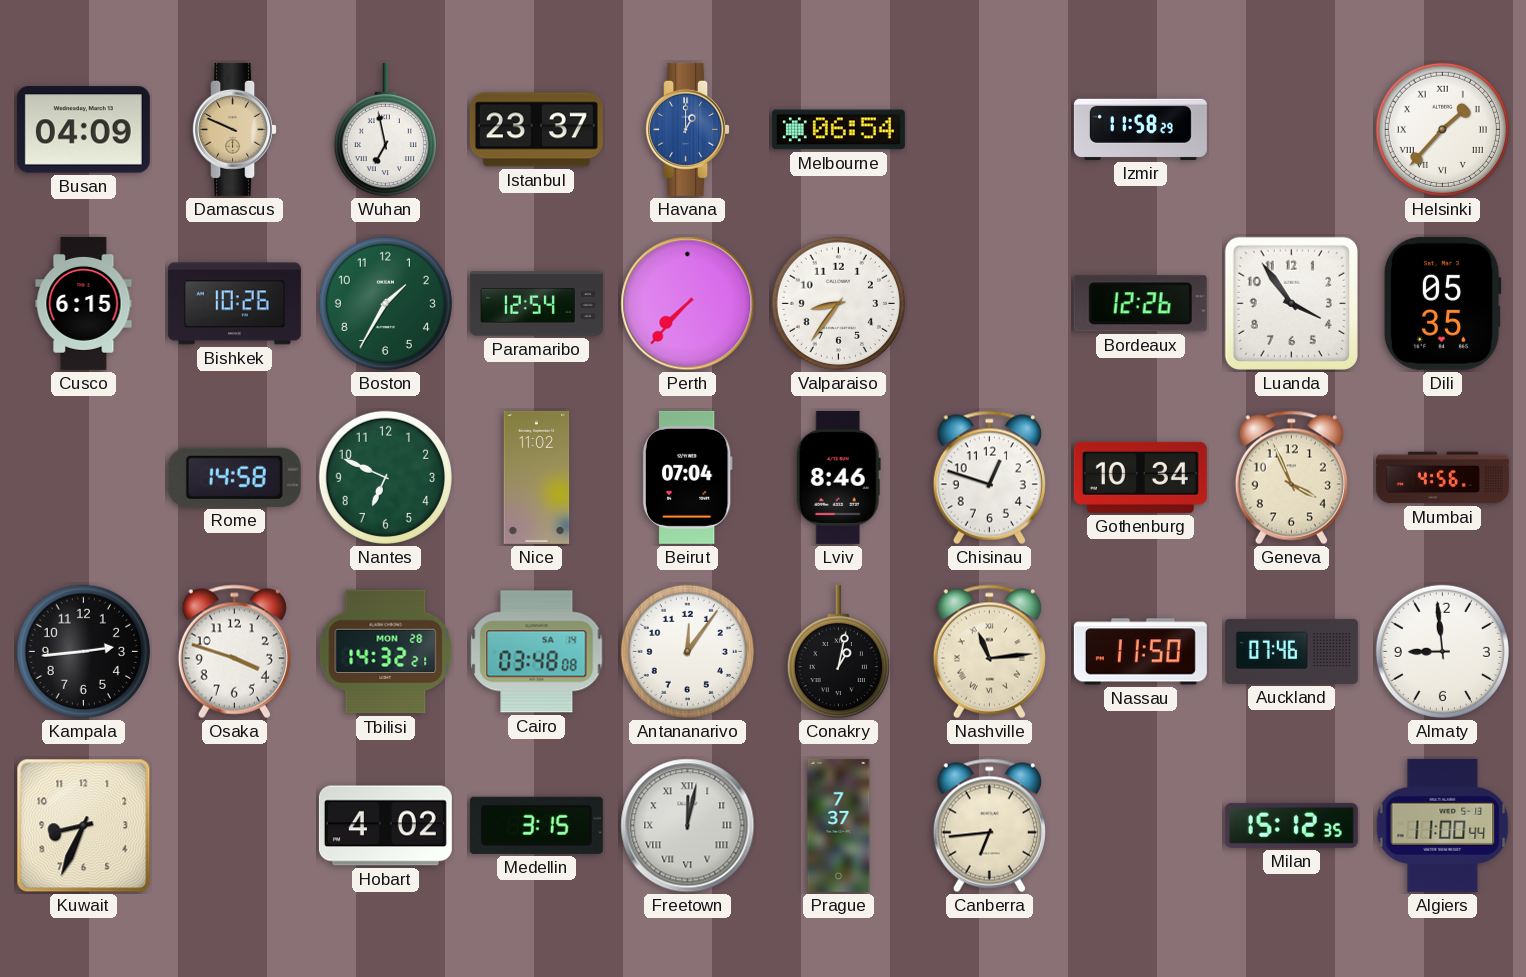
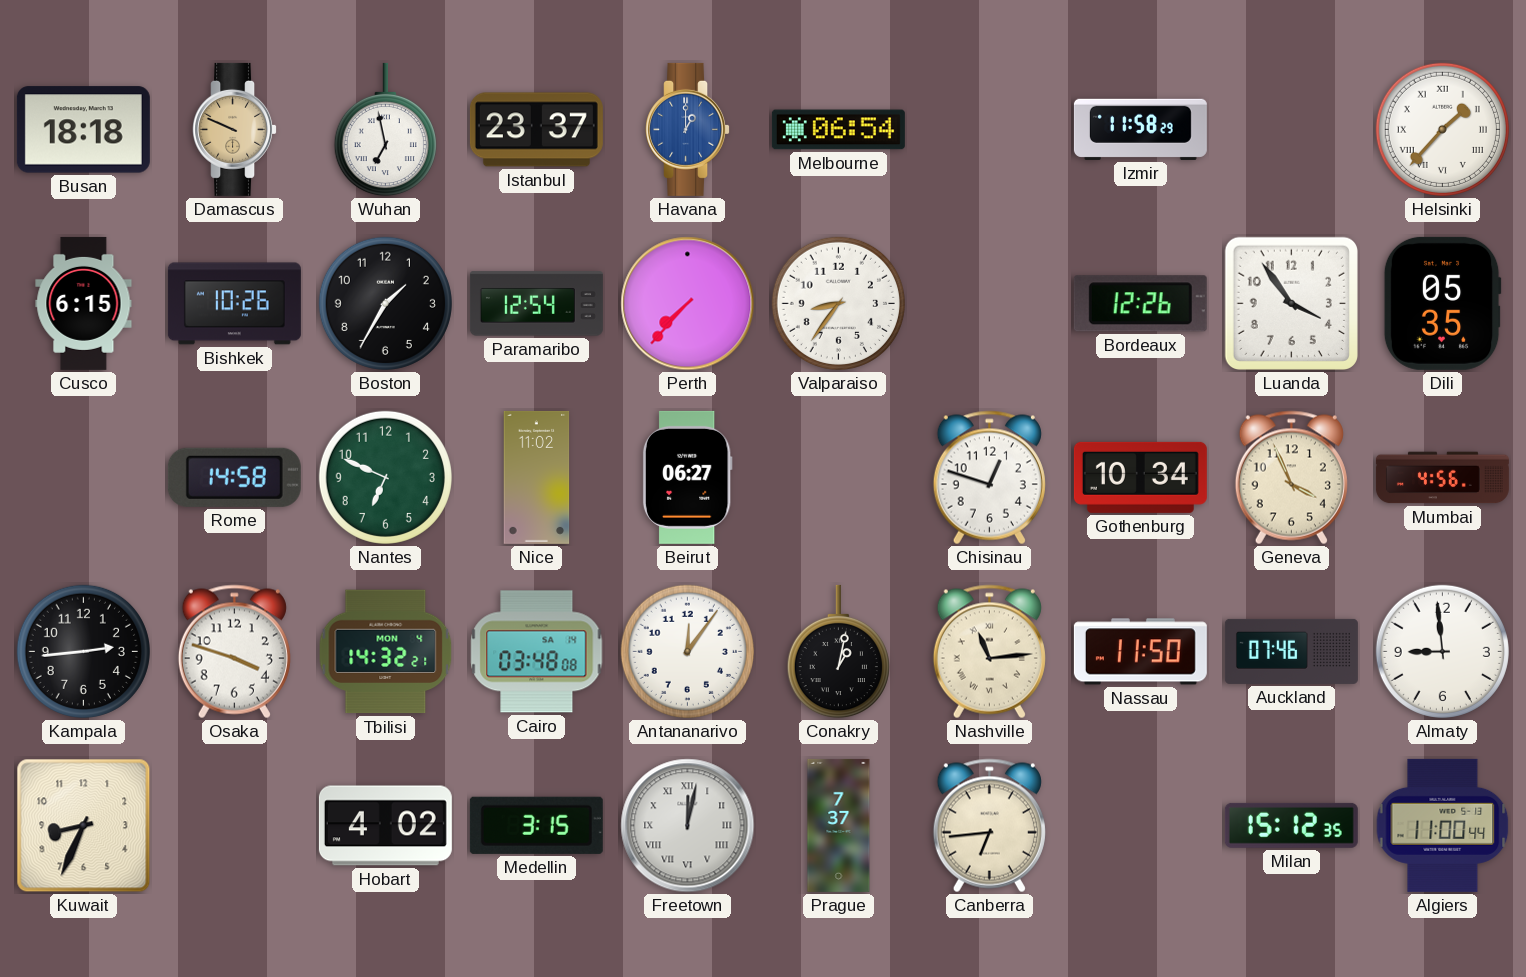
Busan: 04:09 -> 18:18 (83, 130)
Boston dial: green -> black (385, 303)
Beirut: 07:04 -> 06:27 (687, 477)
Lviv: 8:46 -> none (838, 477)
Tbilisi date: MON 28 -> MON 4 (386, 652)
